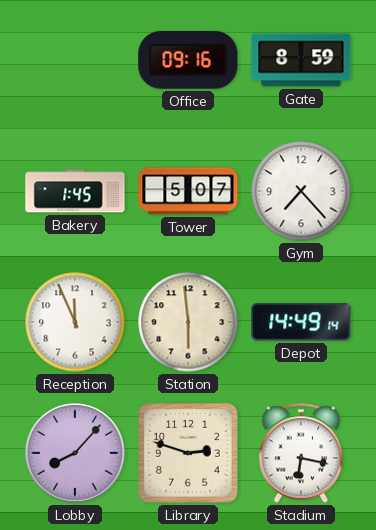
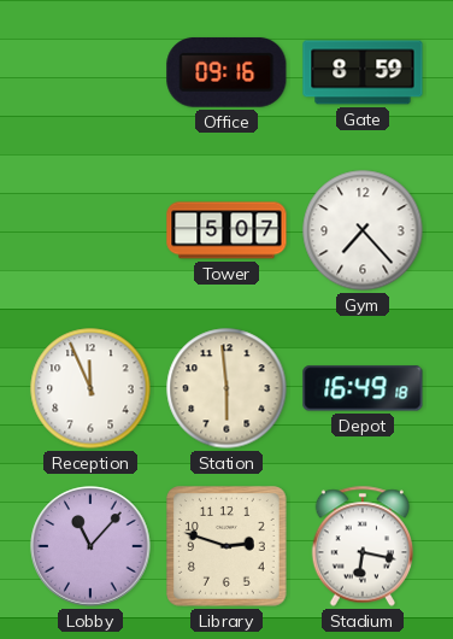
Bakery: 1:45 -> none (75, 191)
Depot: 14:49 -> 16:49 (363, 388)
Lobby: 8:07 -> 11:07 (90, 546)
